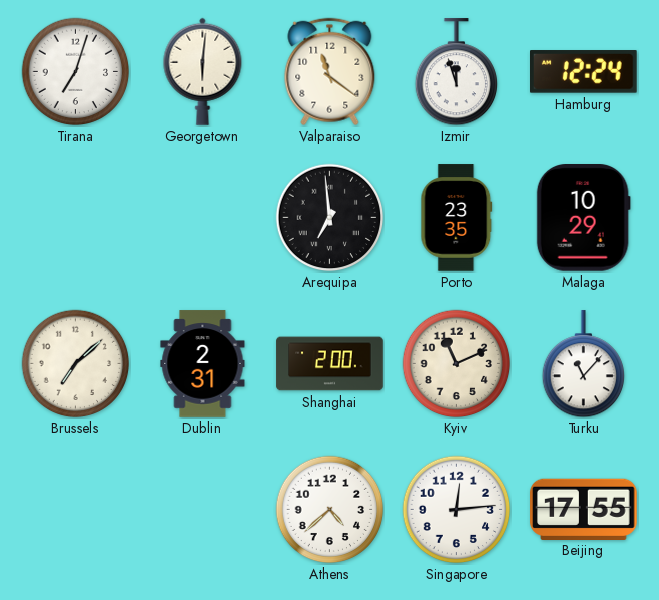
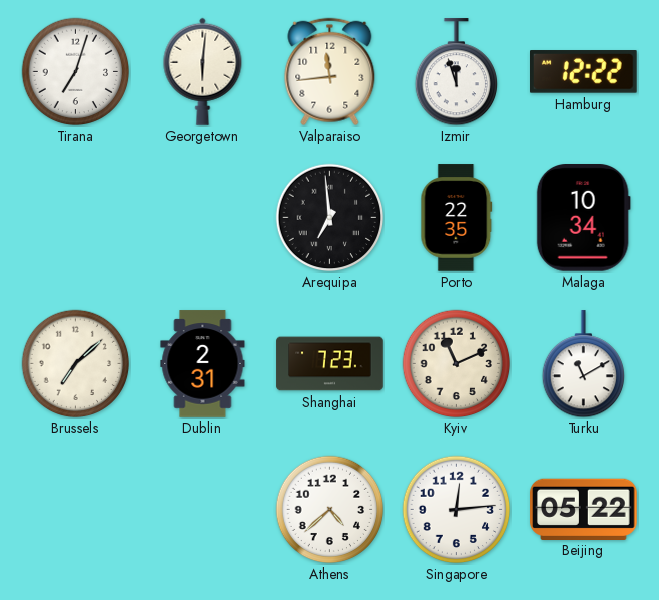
Valparaiso: 11:21 -> 11:44 (330, 72)
Hamburg: 12:24 -> 12:22 (584, 72)
Porto: 23:35 -> 22:35 (457, 218)
Malaga: 10:29 -> 10:34 (583, 218)
Shanghai: 2:00 -> 7:23 (330, 364)
Turku: 11:07 -> 11:10 (583, 364)
Beijing: 17:55 -> 05:22 (584, 509)
